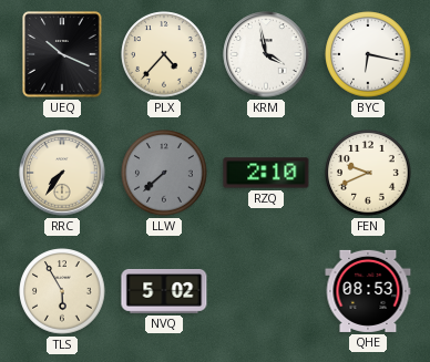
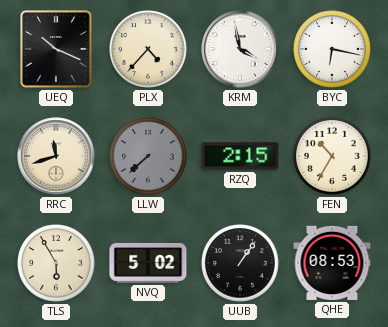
RRC: 7:36 -> 11:42 (56, 156)
RZQ: 2:10 -> 2:15 (240, 156)
FEN: 9:41 -> 10:35 (332, 156)
UUB: none -> 1:06 (240, 263)
